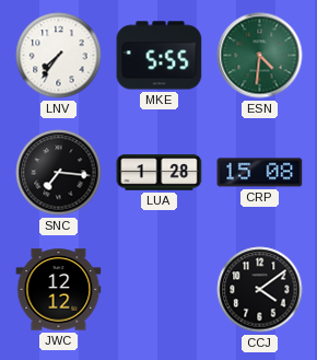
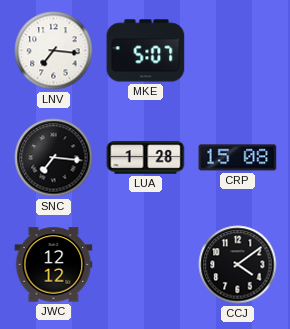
LNV: 7:36 -> 7:16 (54, 51)
MKE: 5:55 -> 5:07 (146, 51)
ESN: 4:31 -> none (260, 56)
